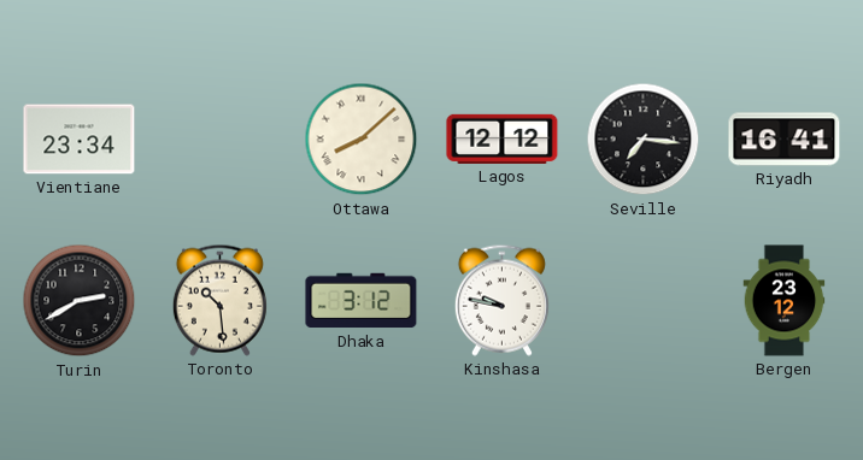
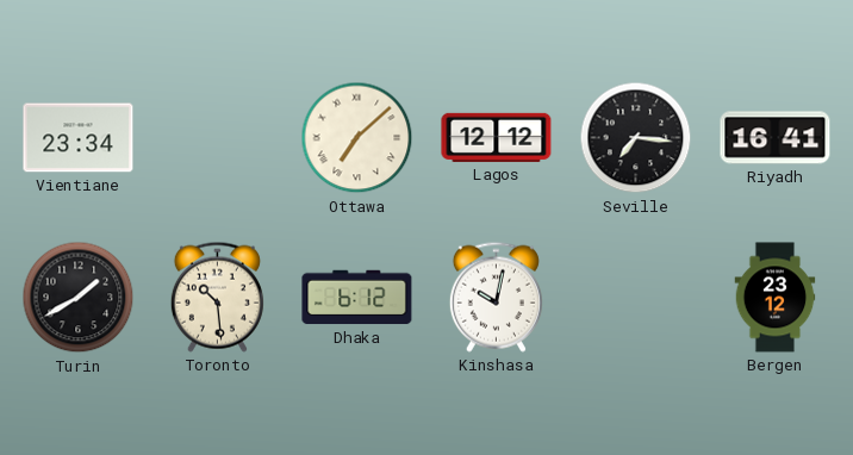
Ottawa: 8:08 -> 7:08 (357, 138)
Turin: 2:40 -> 1:40 (79, 298)
Dhaka: 3:12 -> 6:12 (357, 298)
Kinshasa: 9:47 -> 10:02 (496, 297)
